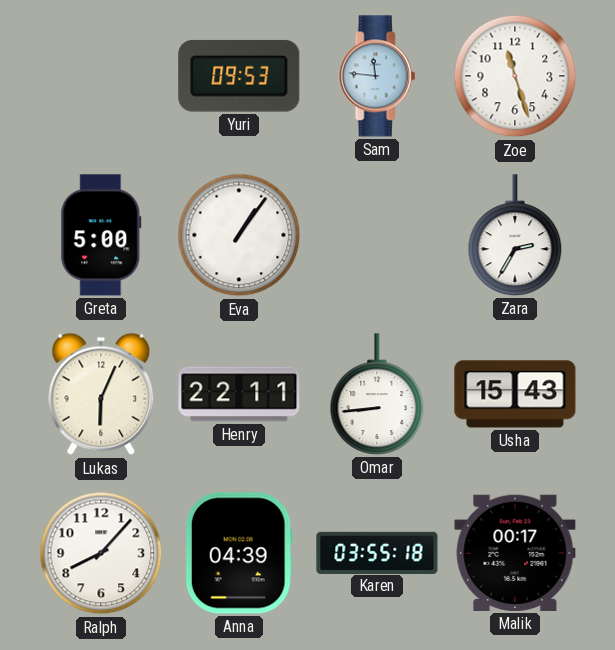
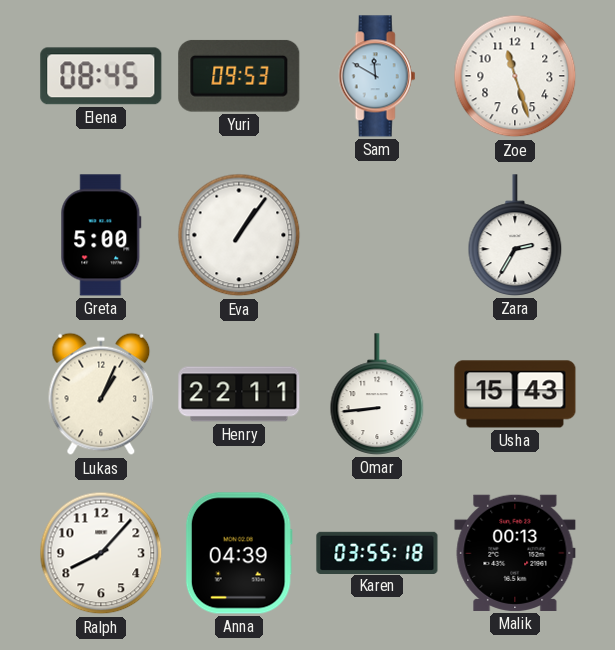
Elena: none -> 08:45 (101, 76)
Sam: 11:46 -> 11:50 (377, 76)
Lukas: 6:04 -> 1:04 (101, 394)
Malik: 00:17 -> 00:13 (515, 553)
